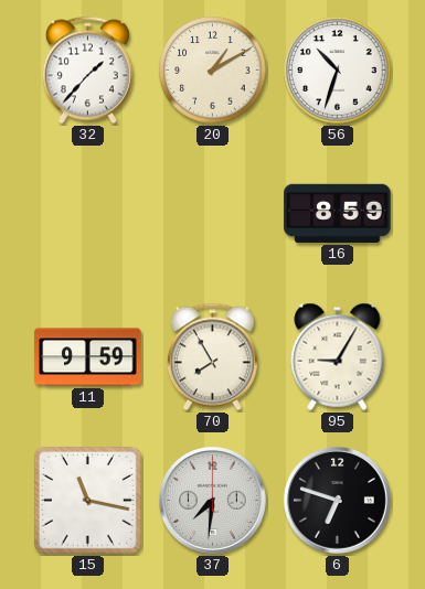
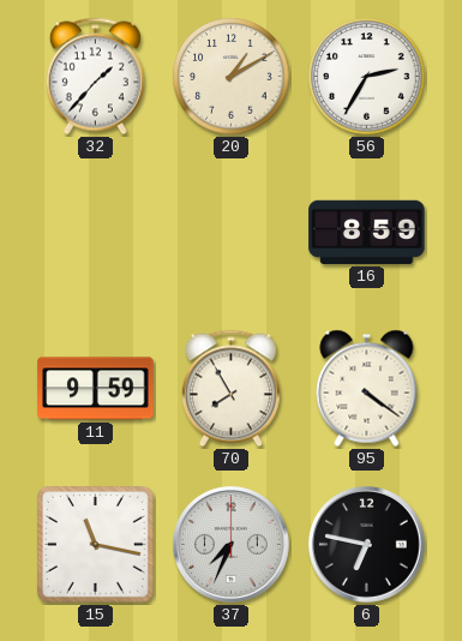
56: 10:33 -> 2:35 (367, 77)
95: 9:05 -> 4:21 (367, 388)
37: 7:31 -> 7:34 (232, 545)
6: 6:48 -> 6:47 (367, 545)
